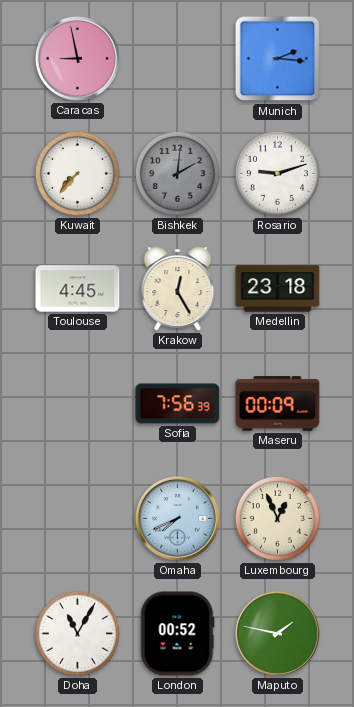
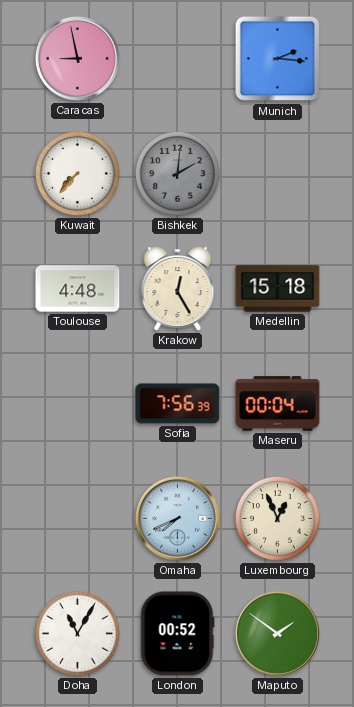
Rosario: 9:12 -> none (277, 173)
Toulouse: 4:45 -> 4:48 (78, 289)
Medellin: 23:18 -> 15:18 (278, 289)
Maseru: 00:09 -> 00:04 (278, 404)
Maputo: 1:47 -> 1:51 (277, 633)
